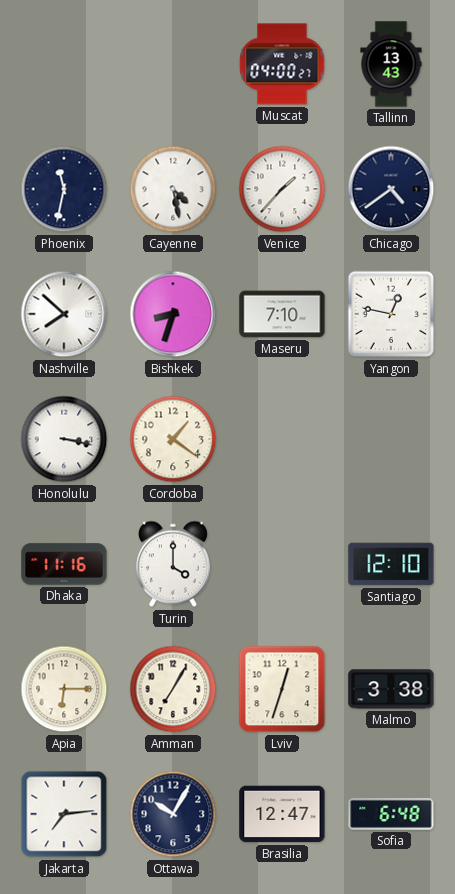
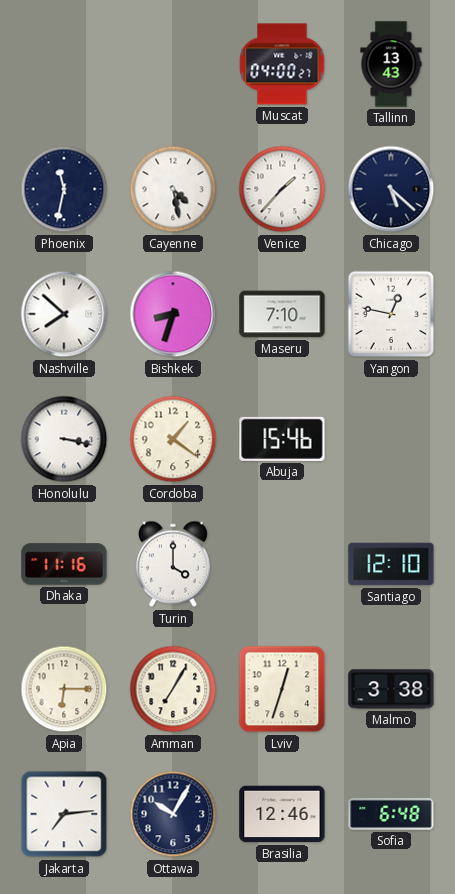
Chicago: 4:39 -> 5:22 (391, 189)
Abuja: none -> 15:46 (282, 439)
Brasilia: 12:47 -> 12:46 (282, 814)
